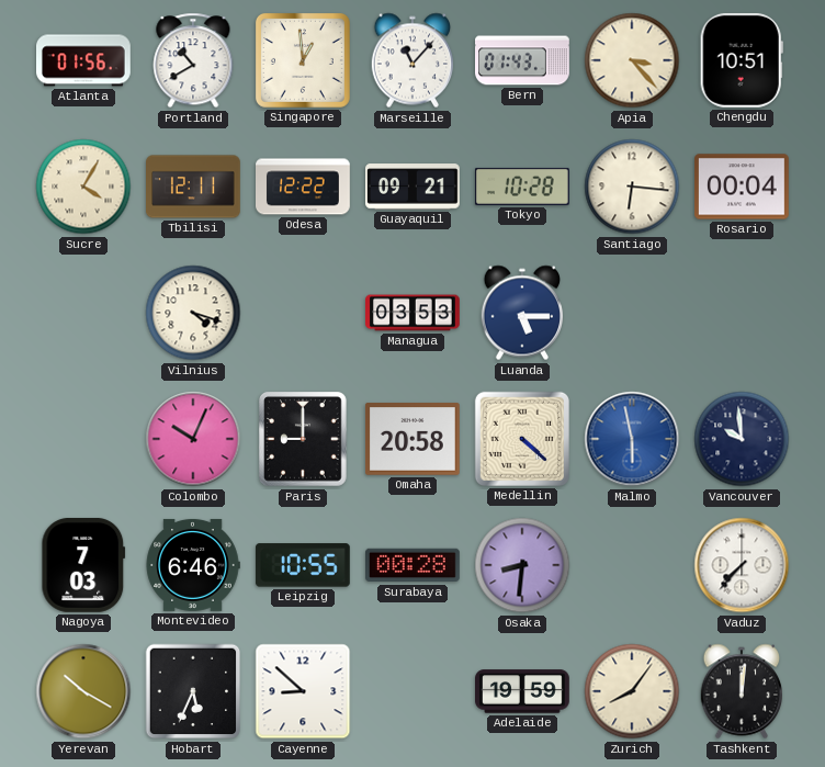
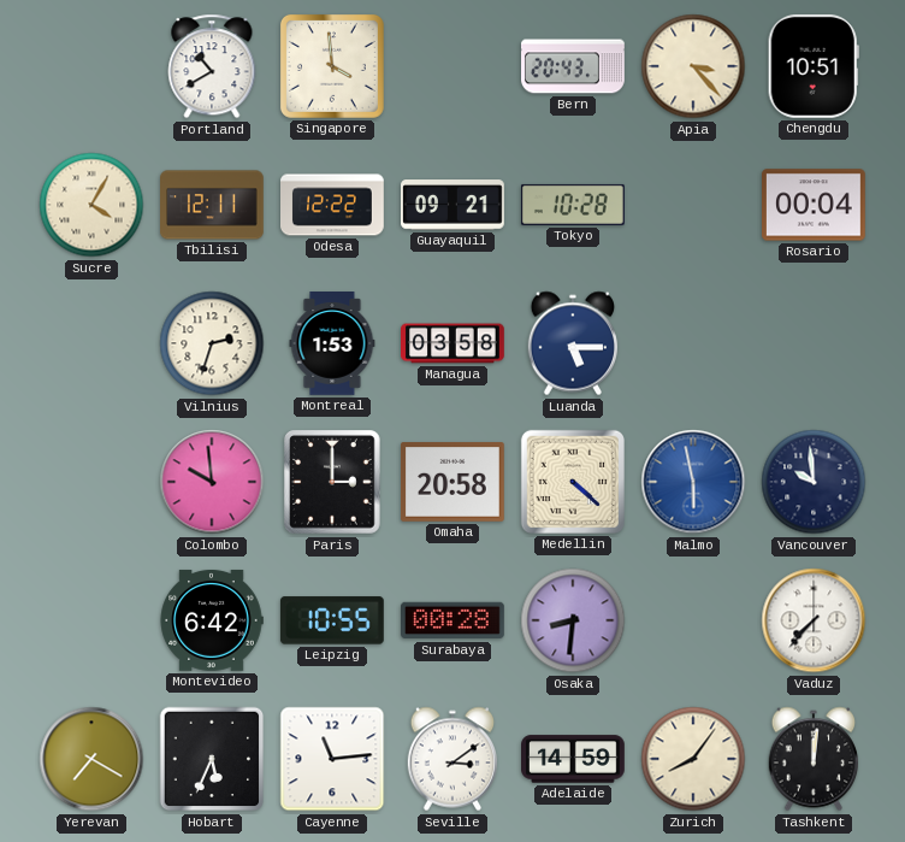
Atlanta: 01:56 -> none (84, 60)
Singapore: 12:59 -> 3:59 (332, 66)
Marseille: 11:07 -> none (411, 60)
Bern: 01:43 -> 20:43 (573, 66)
Santiago: 6:16 -> none (632, 187)
Vilnius: 4:18 -> 2:33 (212, 343)
Montreal: none -> 1:53 (332, 345)
Managua: 03:53 -> 03:58 (454, 343)
Colombo: 10:04 -> 9:59 (212, 482)
Paris: 9:00 -> 3:00 (333, 482)
Nagoya: 7:03 -> none (83, 565)
Montevideo: 6:46 -> 6:42 (212, 620)
Yerevan: 10:20 -> 7:20 (91, 759)
Cayenne: 8:52 -> 11:14 (332, 759)
Seville: none -> 3:09 (451, 759)
Adelaide: 19:59 -> 14:59 (574, 759)
